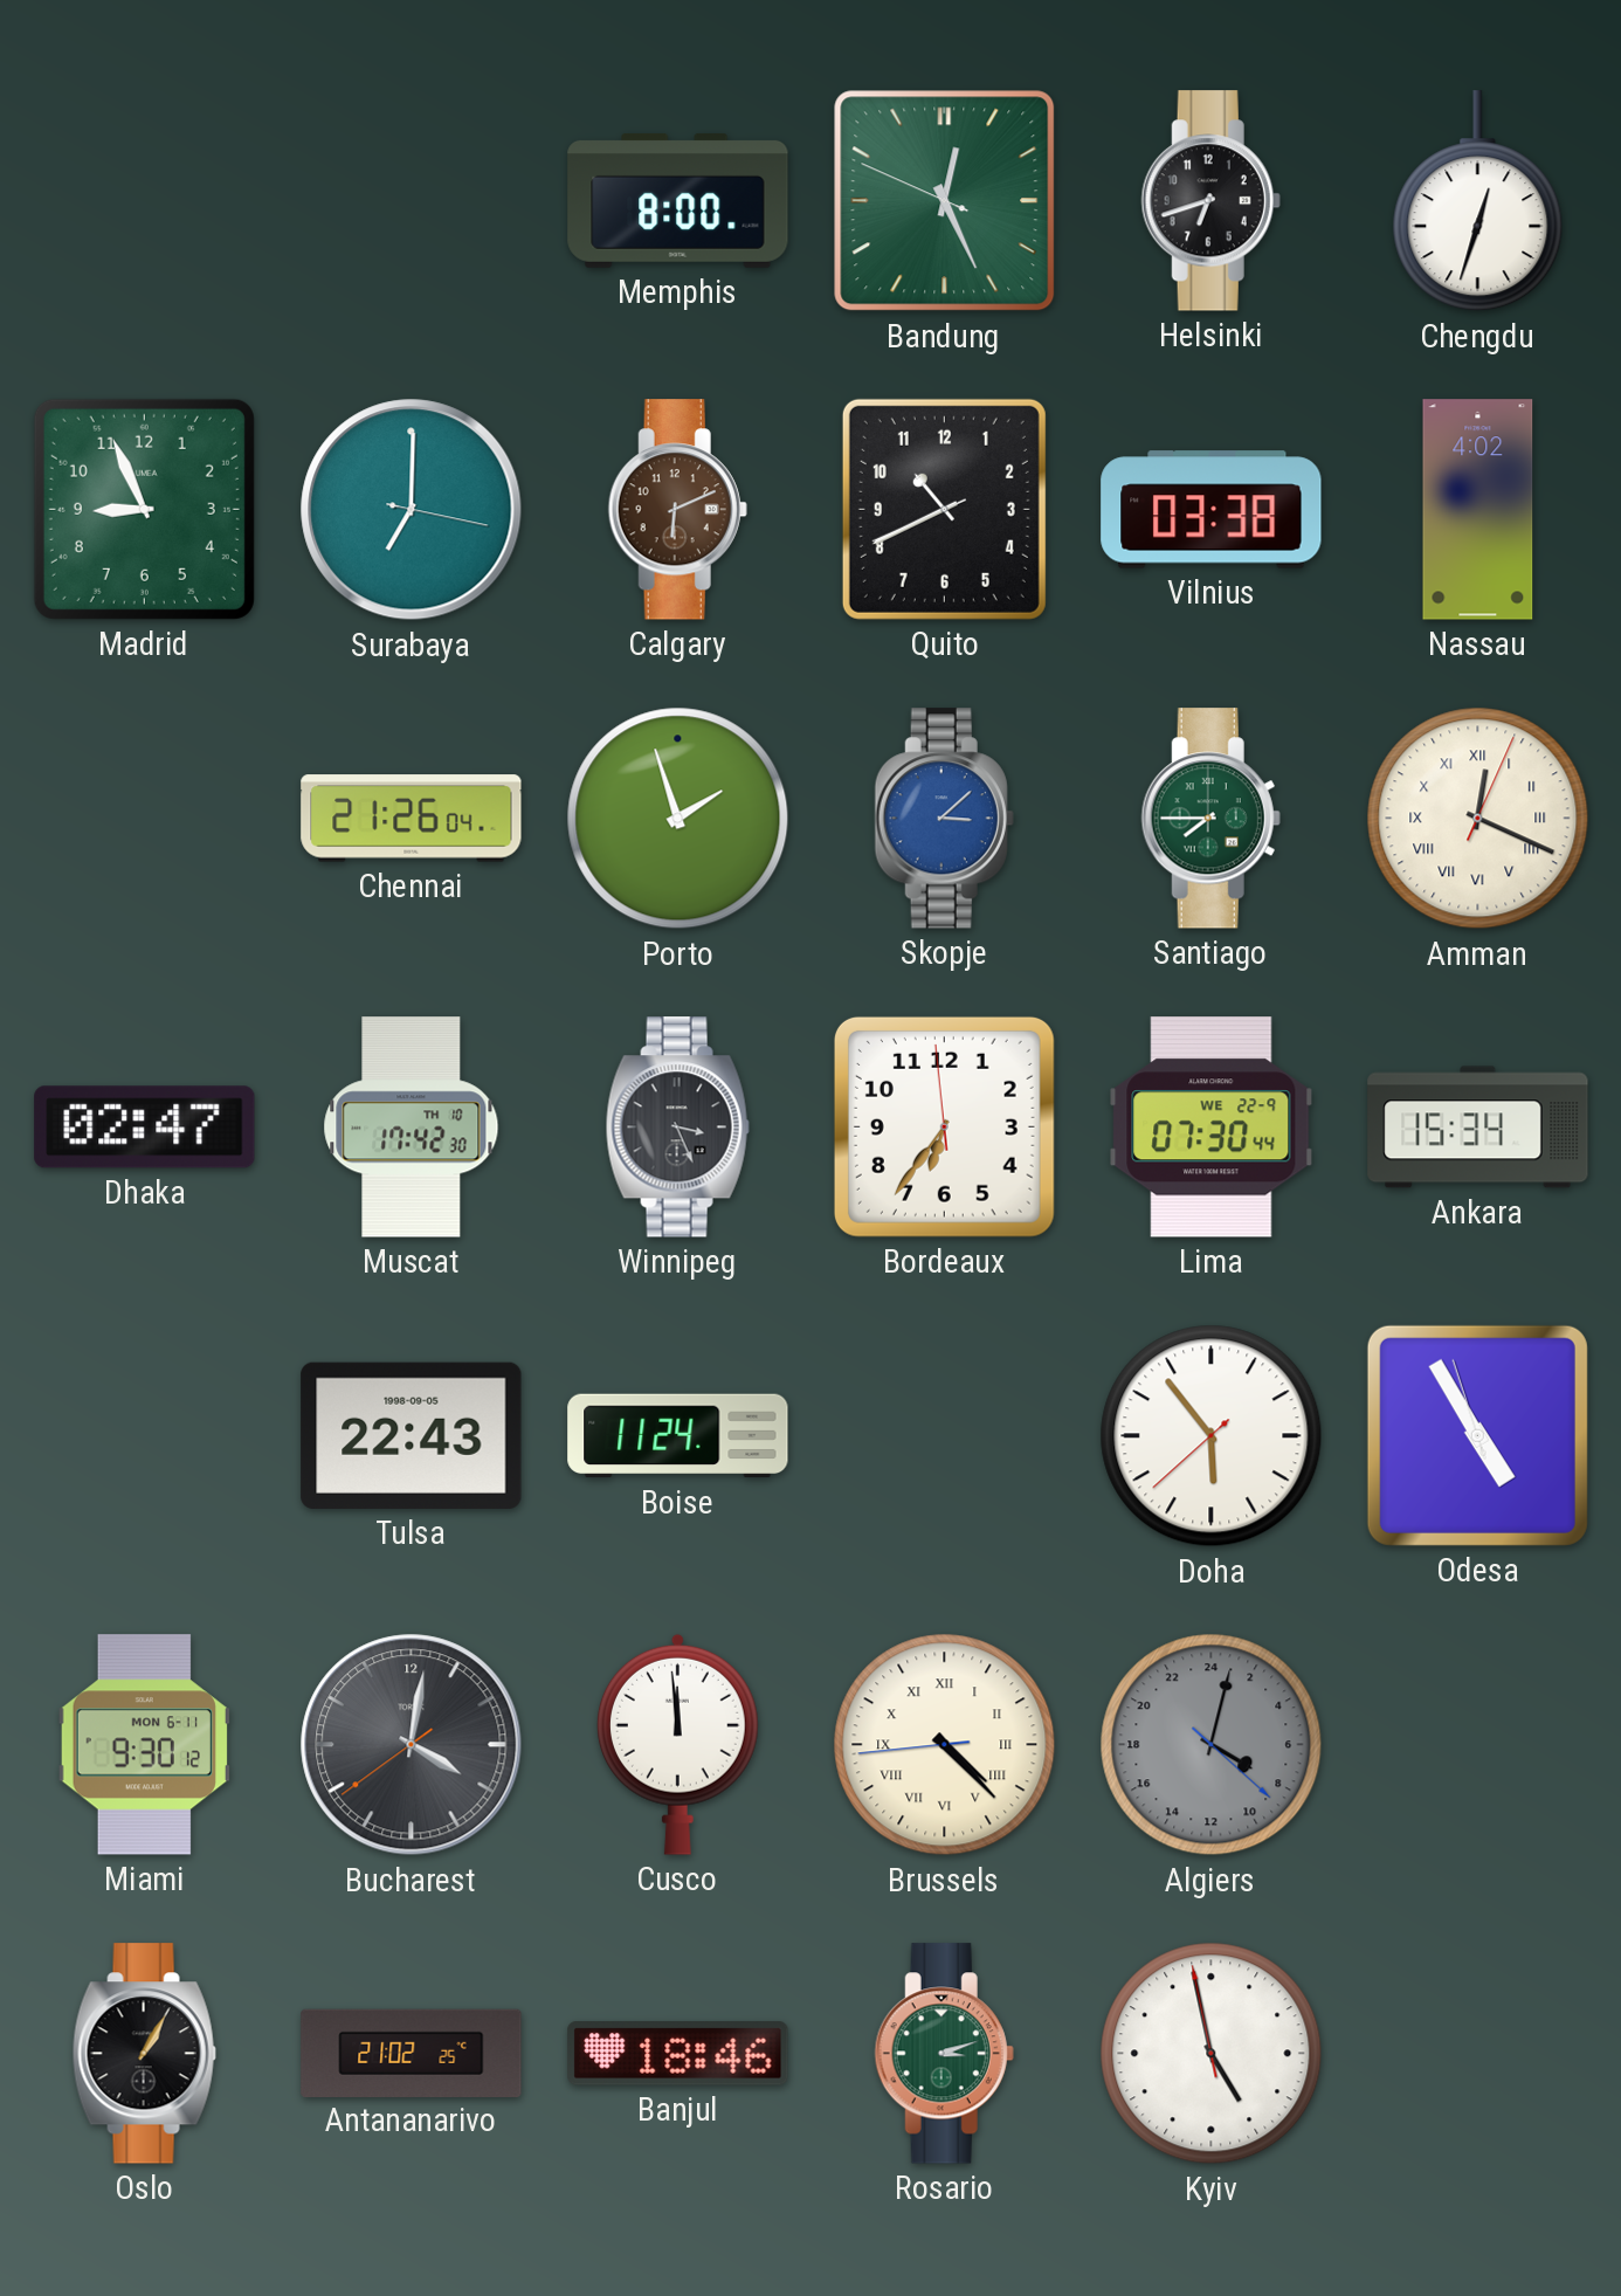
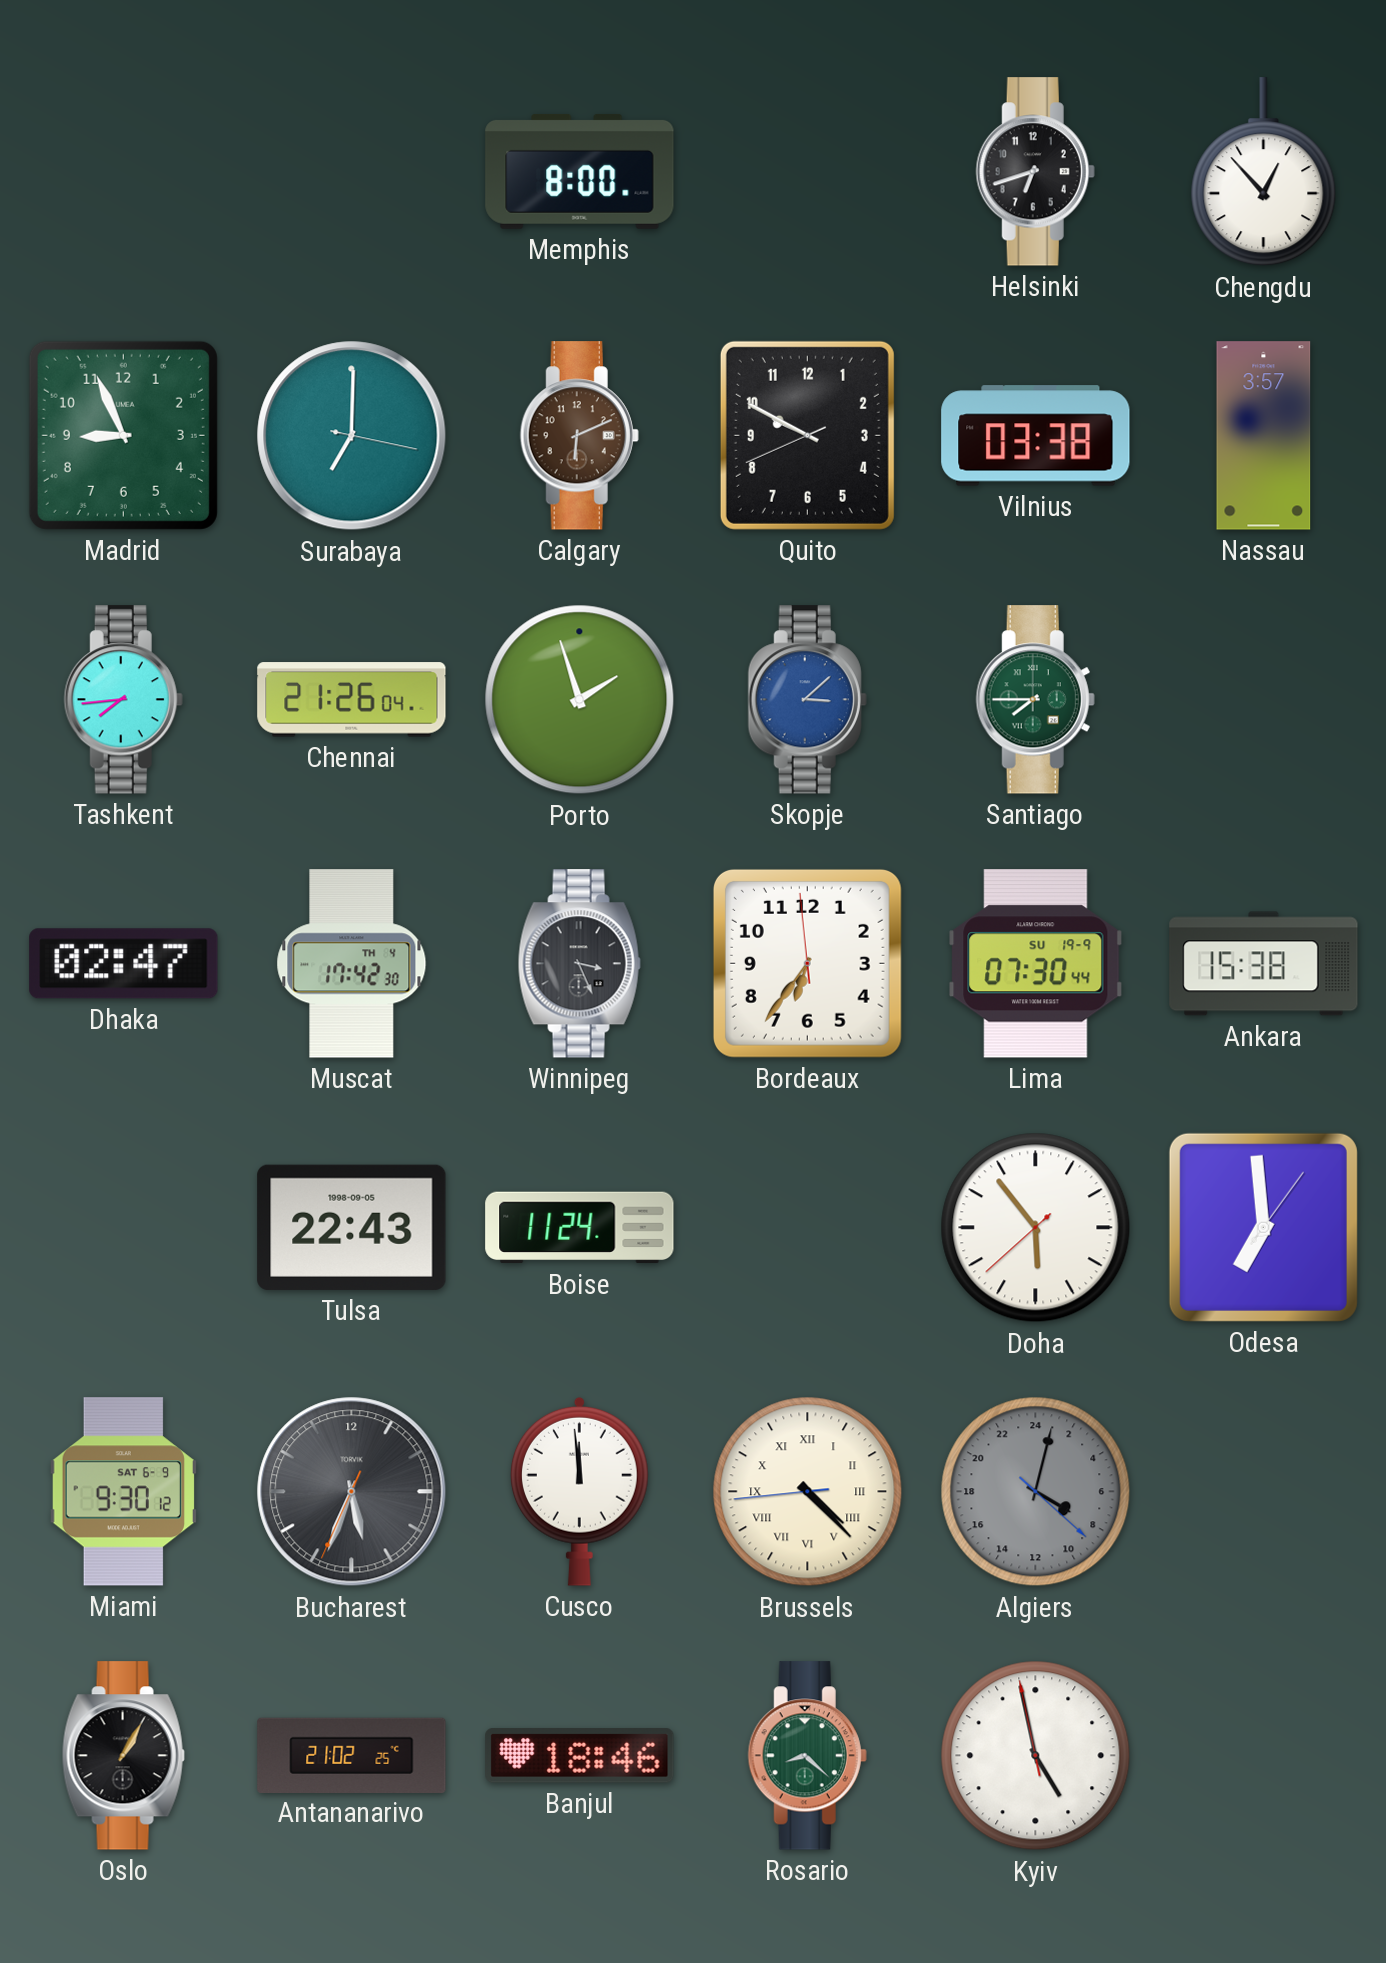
Bandung: 12:25 -> none (945, 201)
Chengdu: 12:33 -> 12:53 (1264, 172)
Quito: 10:40 -> 9:49 (807, 435)
Nassau: 4:02 -> 3:57 (1264, 436)
Tashkent: none -> 7:44 (123, 700)
Amman: 12:19 -> none (1478, 819)
Muscat date: TH 10 -> TH 4 (352, 964)
Lima date: WE 22-9 -> SU 19-9 (1036, 964)
Ankara: 15:34 -> 15:38 (1264, 964)
Odesa: 4:54 -> 6:59 (1263, 1227)
Miami date: MON 6-11 -> SAT 6-9 (123, 1492)
Bucharest: 4:01 -> 5:33 (352, 1492)
Rosario: 3:12 -> 8:22 (807, 1756)
